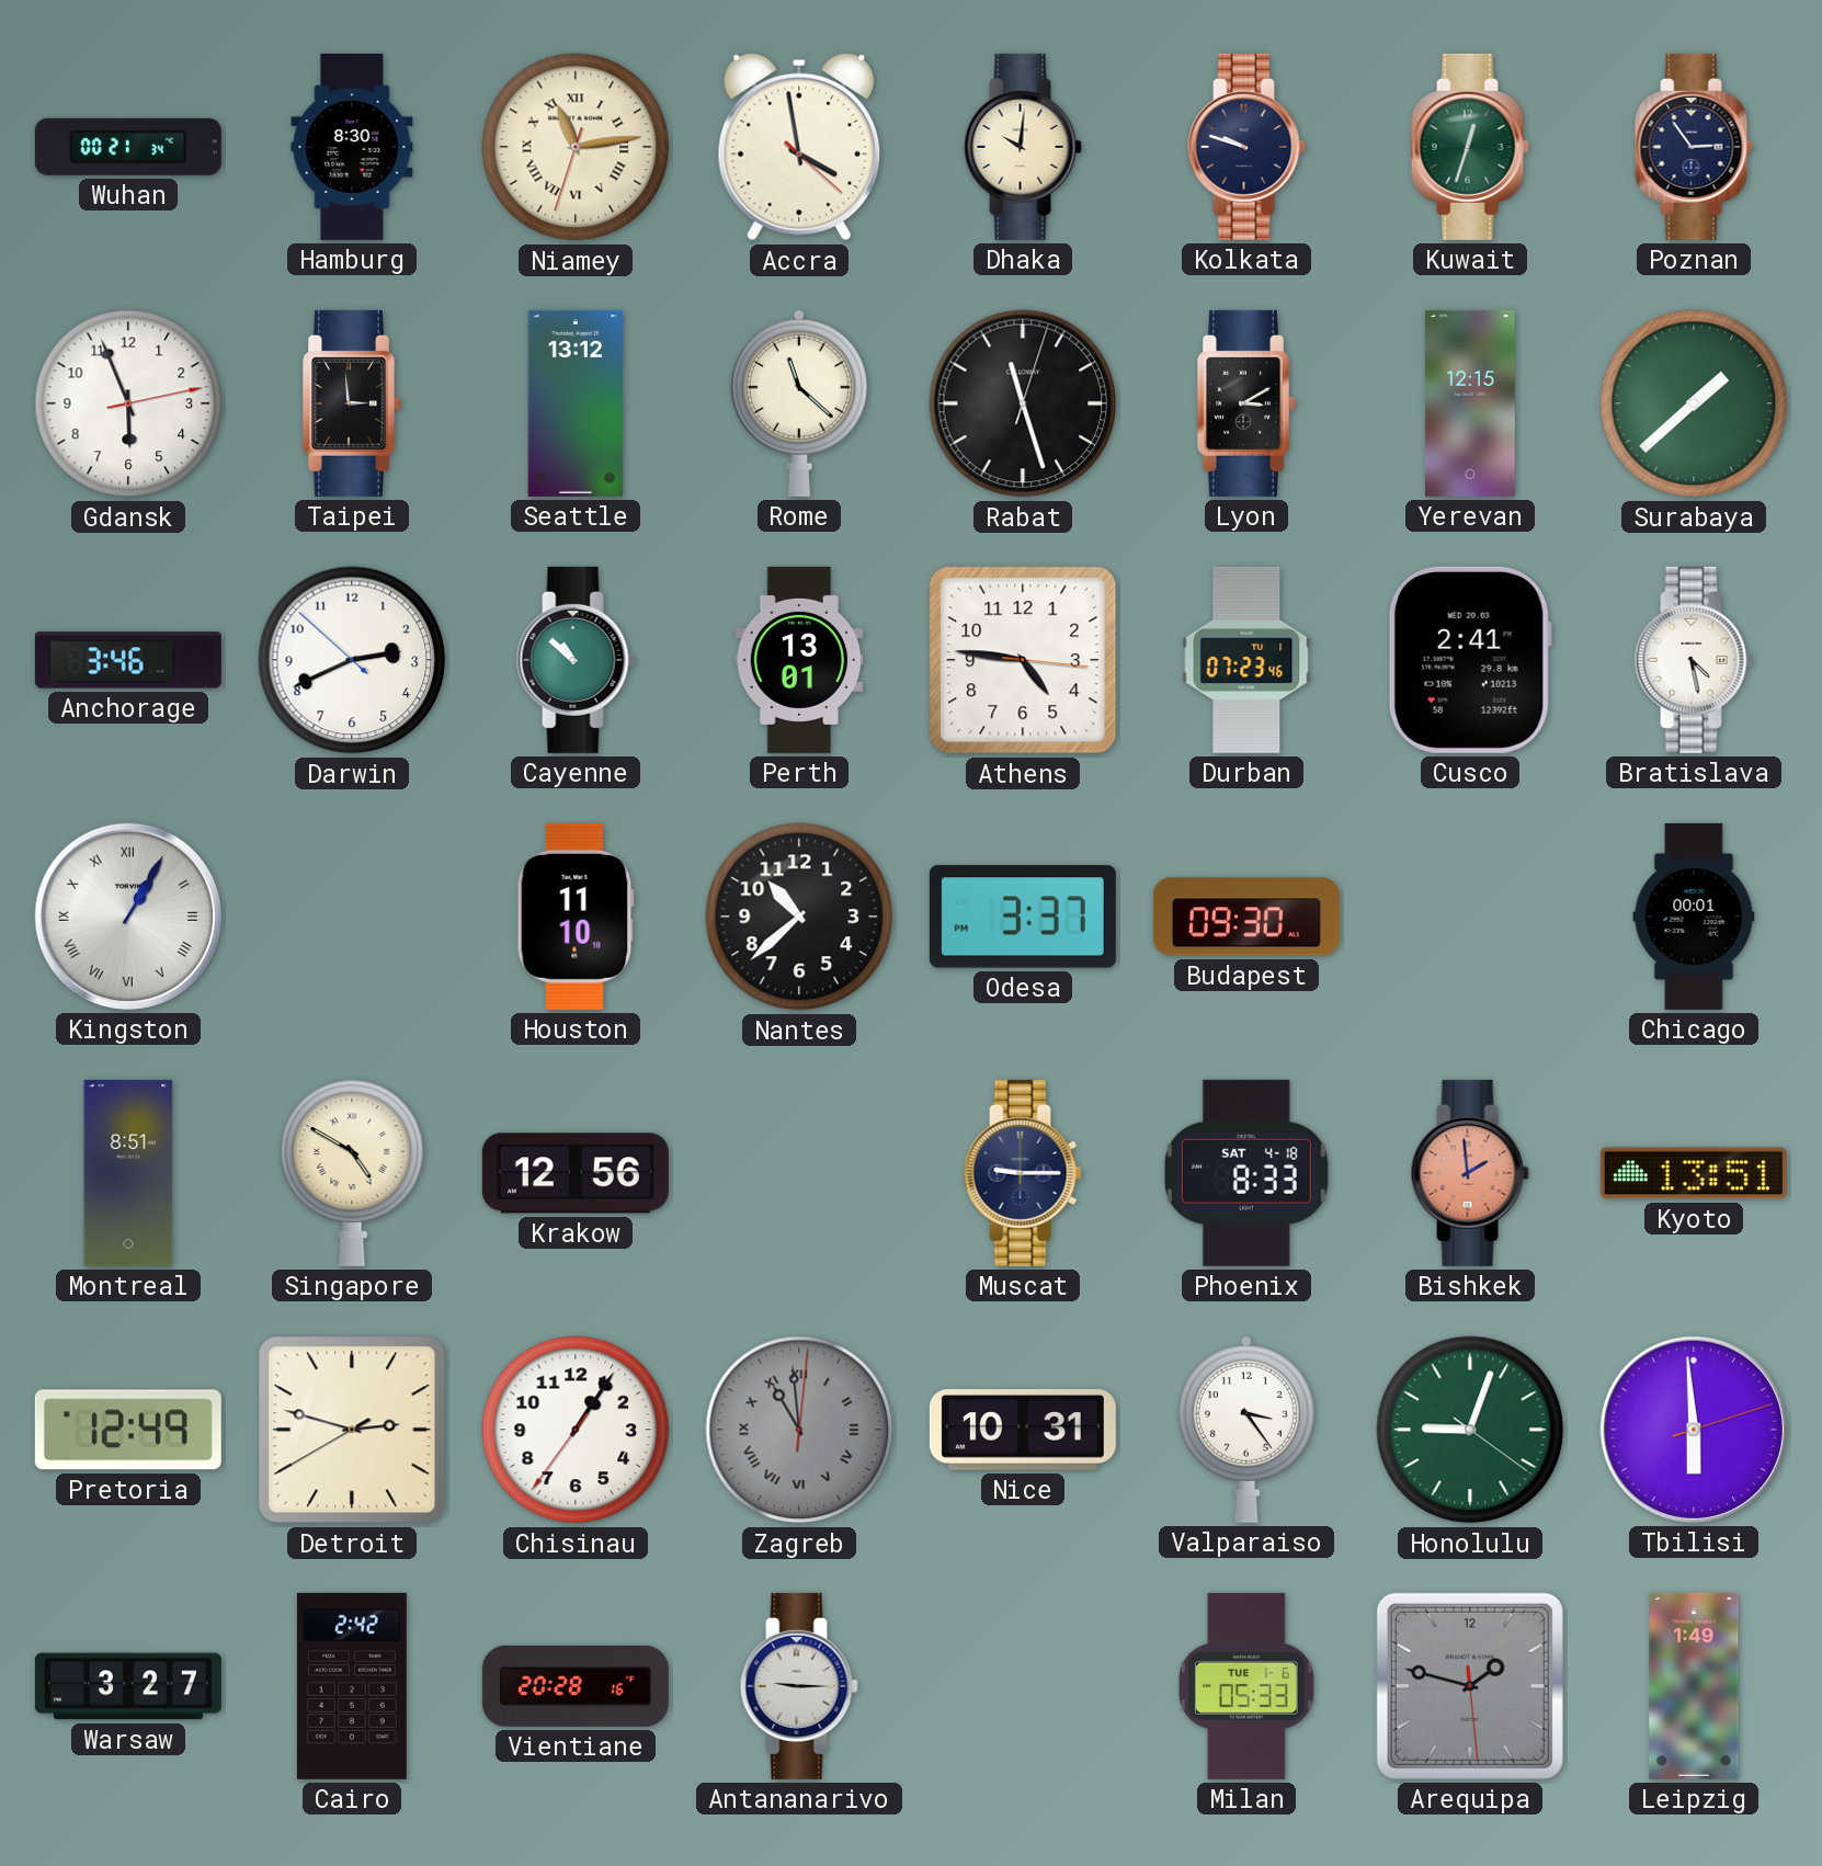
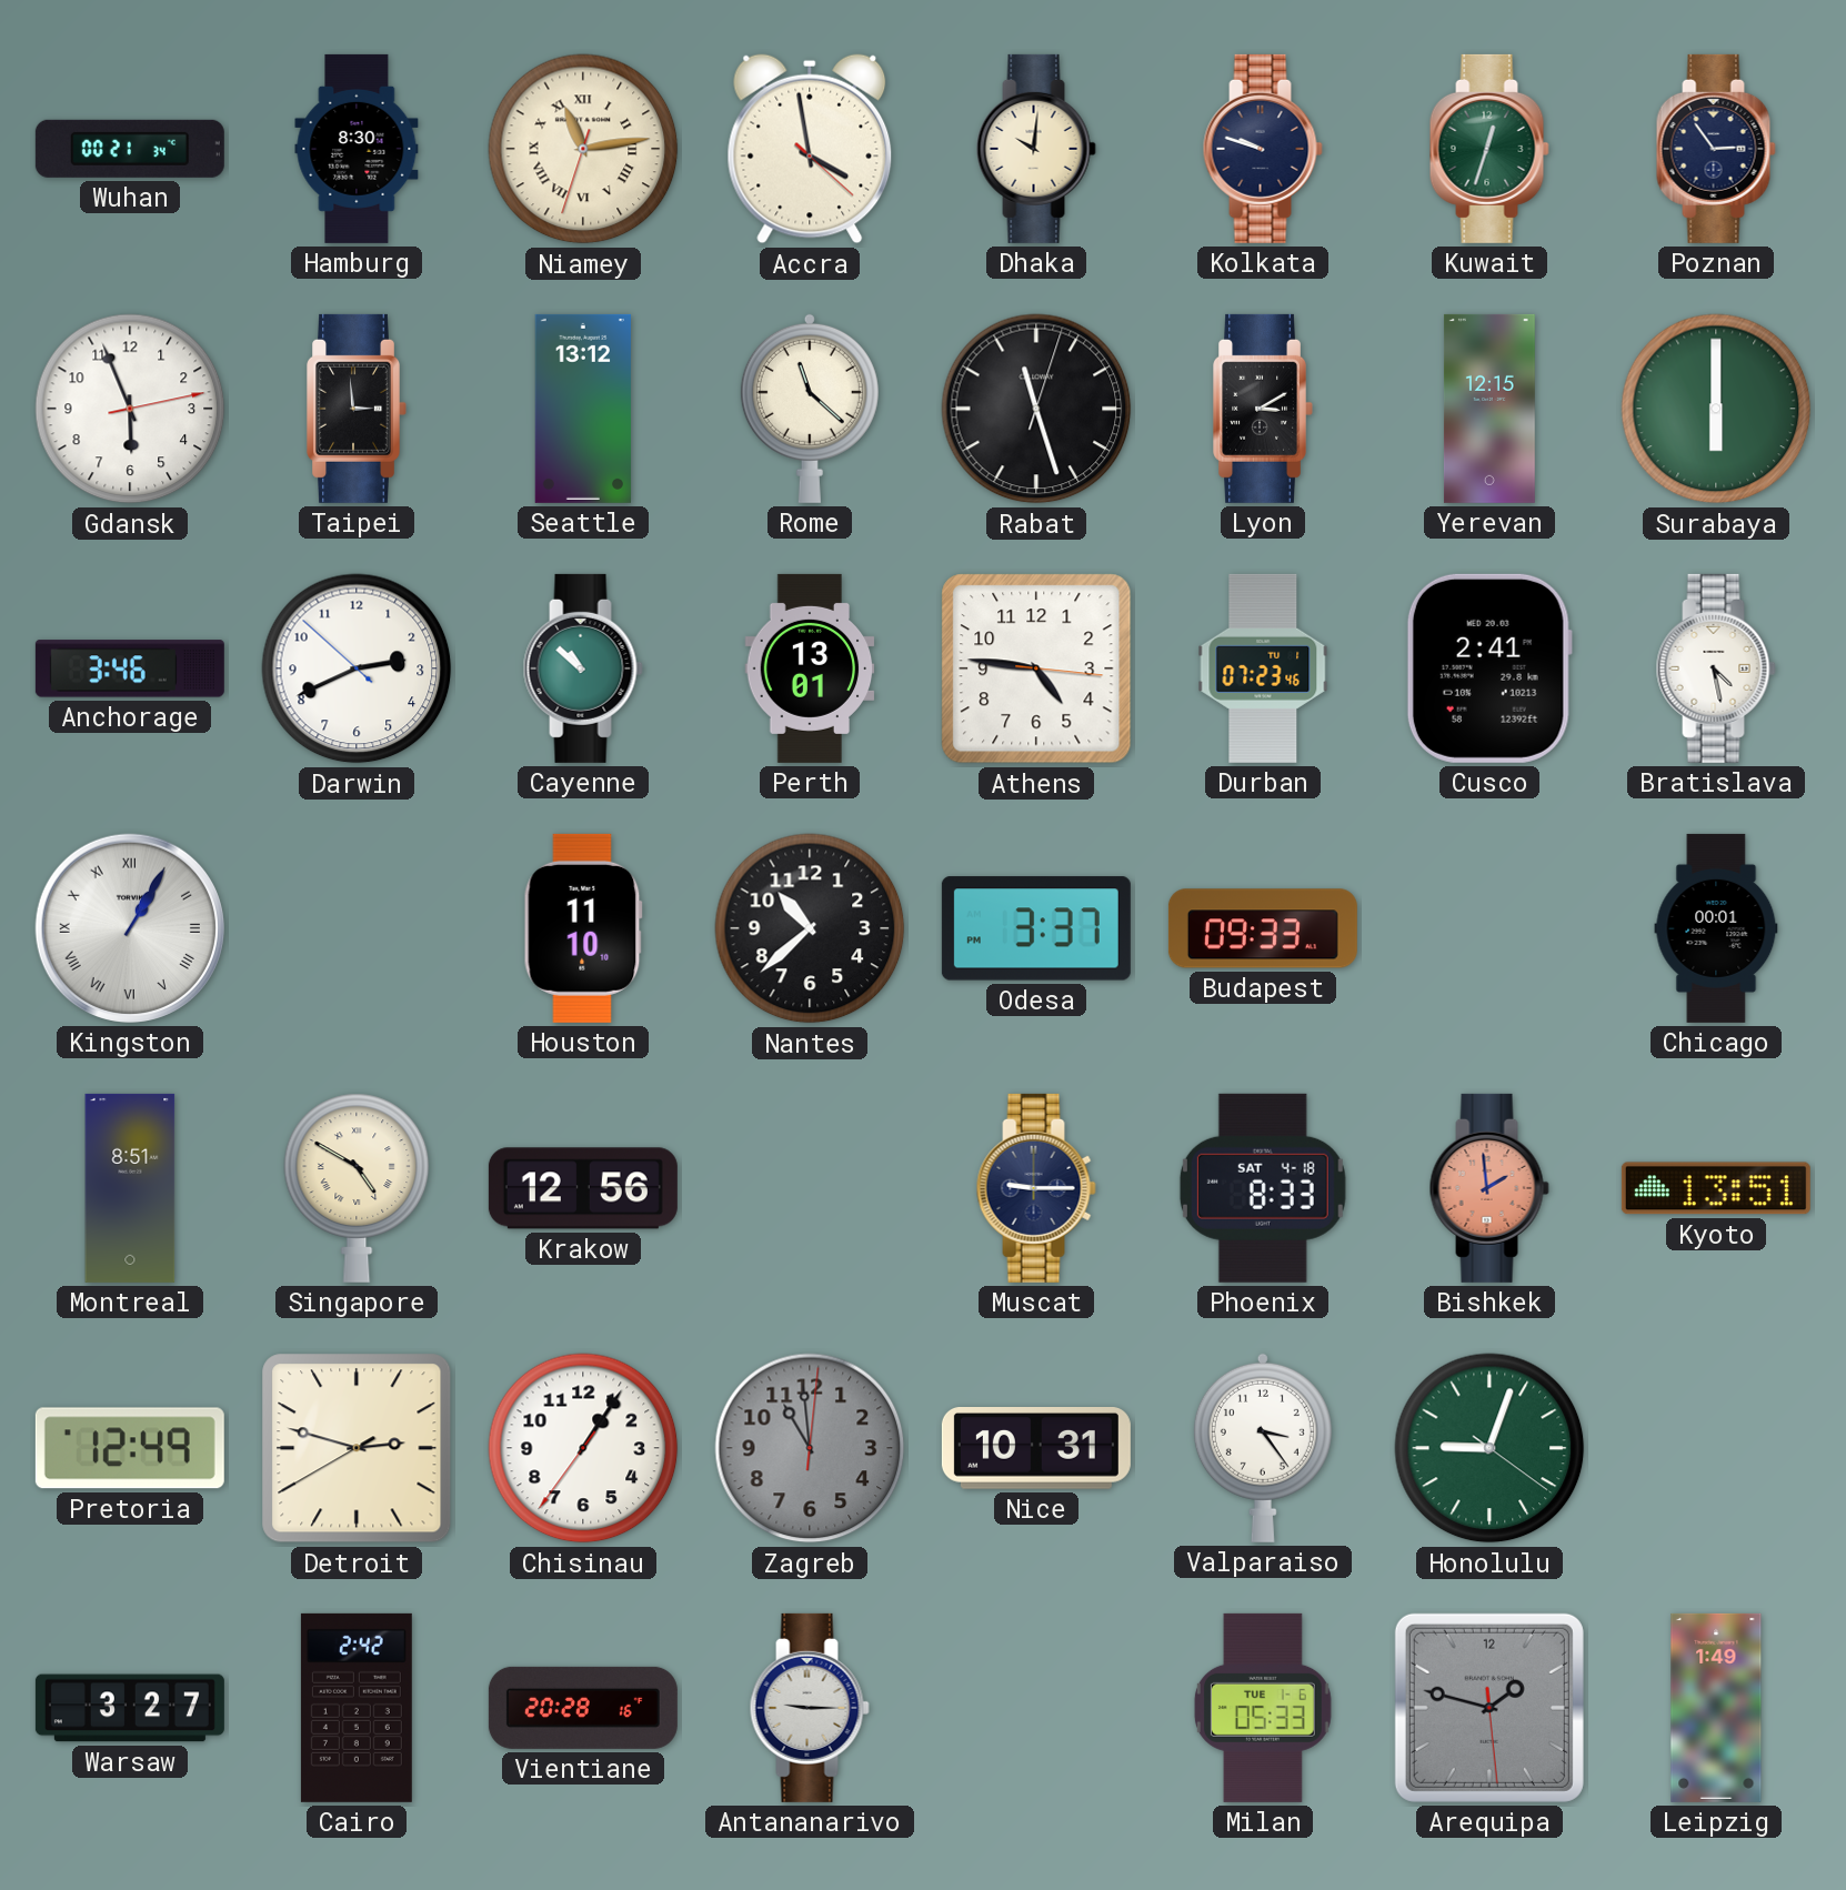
Surabaya: 1:38 -> 6:00 (1716, 409)
Budapest: 09:30 -> 09:33 (1263, 928)
Zagreb numerals: Roman -> Arabic (810, 1448)
Tbilisi: 5:59 -> none (1694, 1430)
